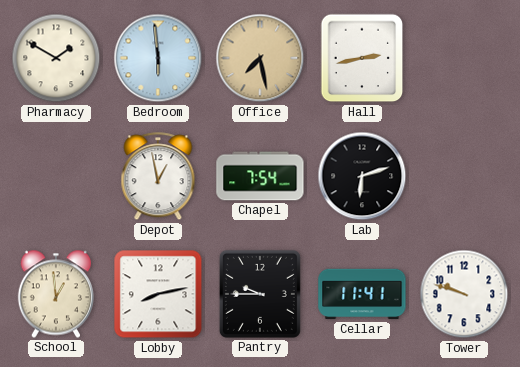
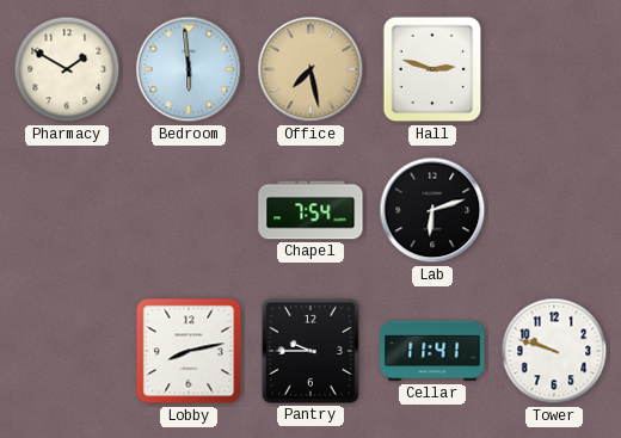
Hall: 2:43 -> 2:48 (432, 69)
Depot: 12:58 -> none (158, 177)
School: 12:59 -> none (55, 294)
